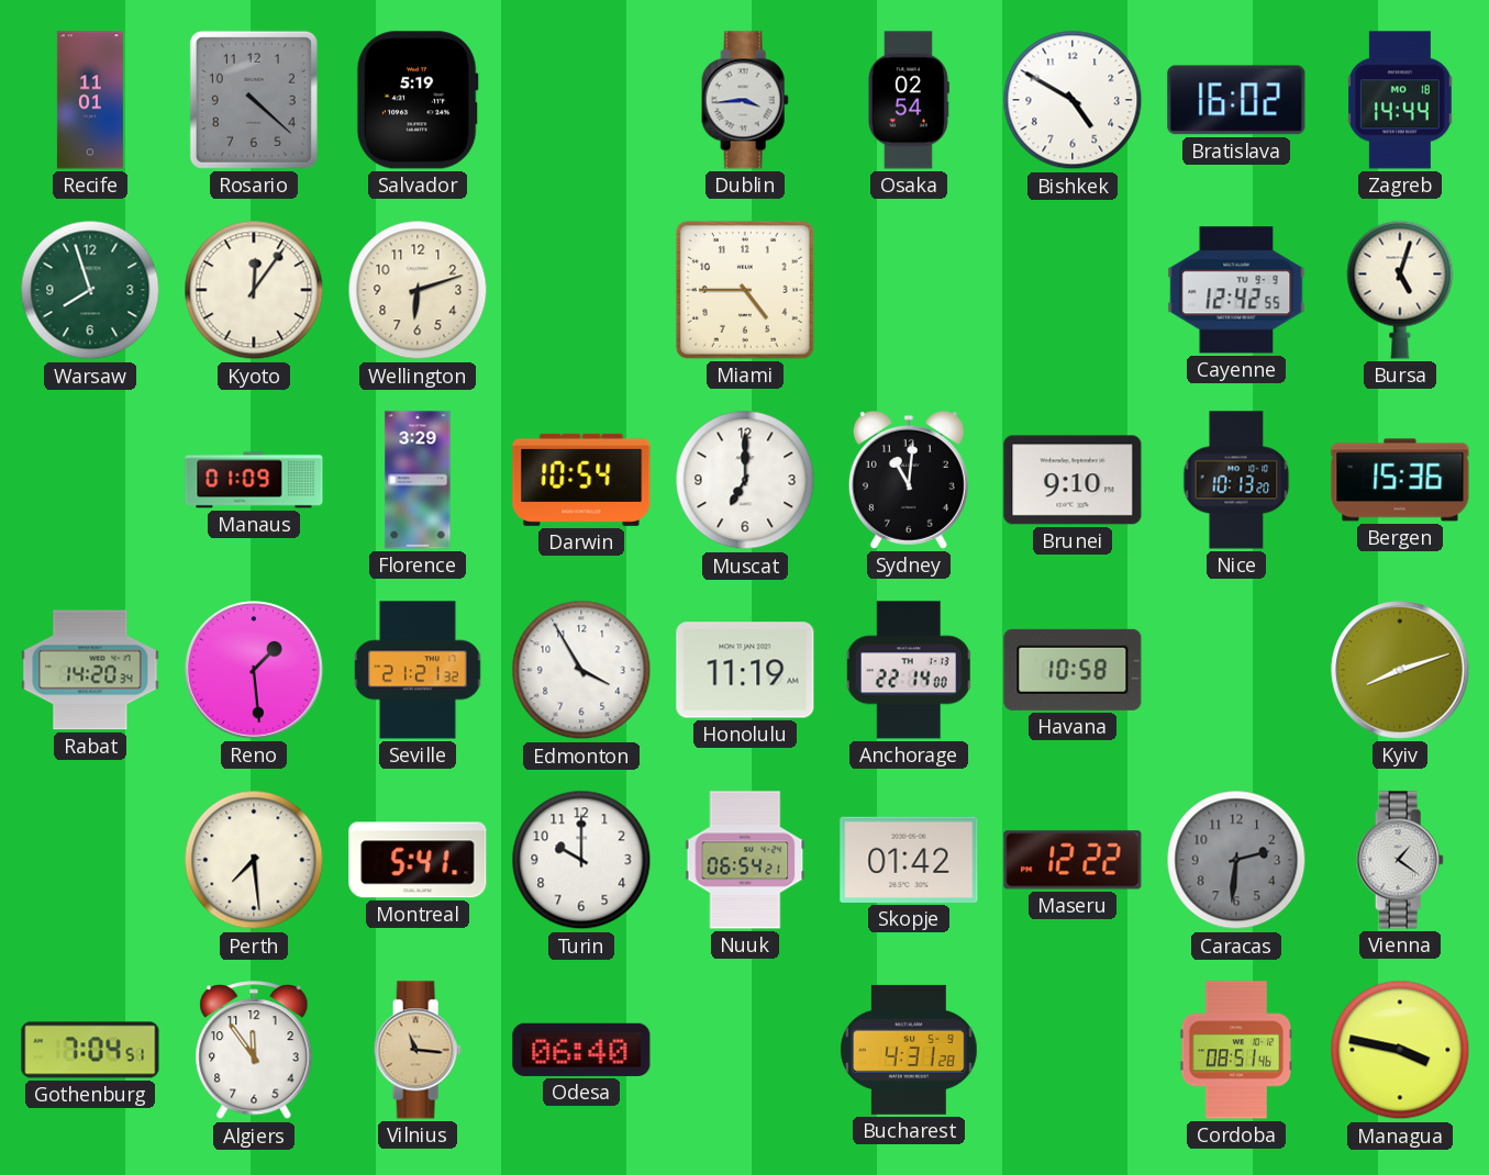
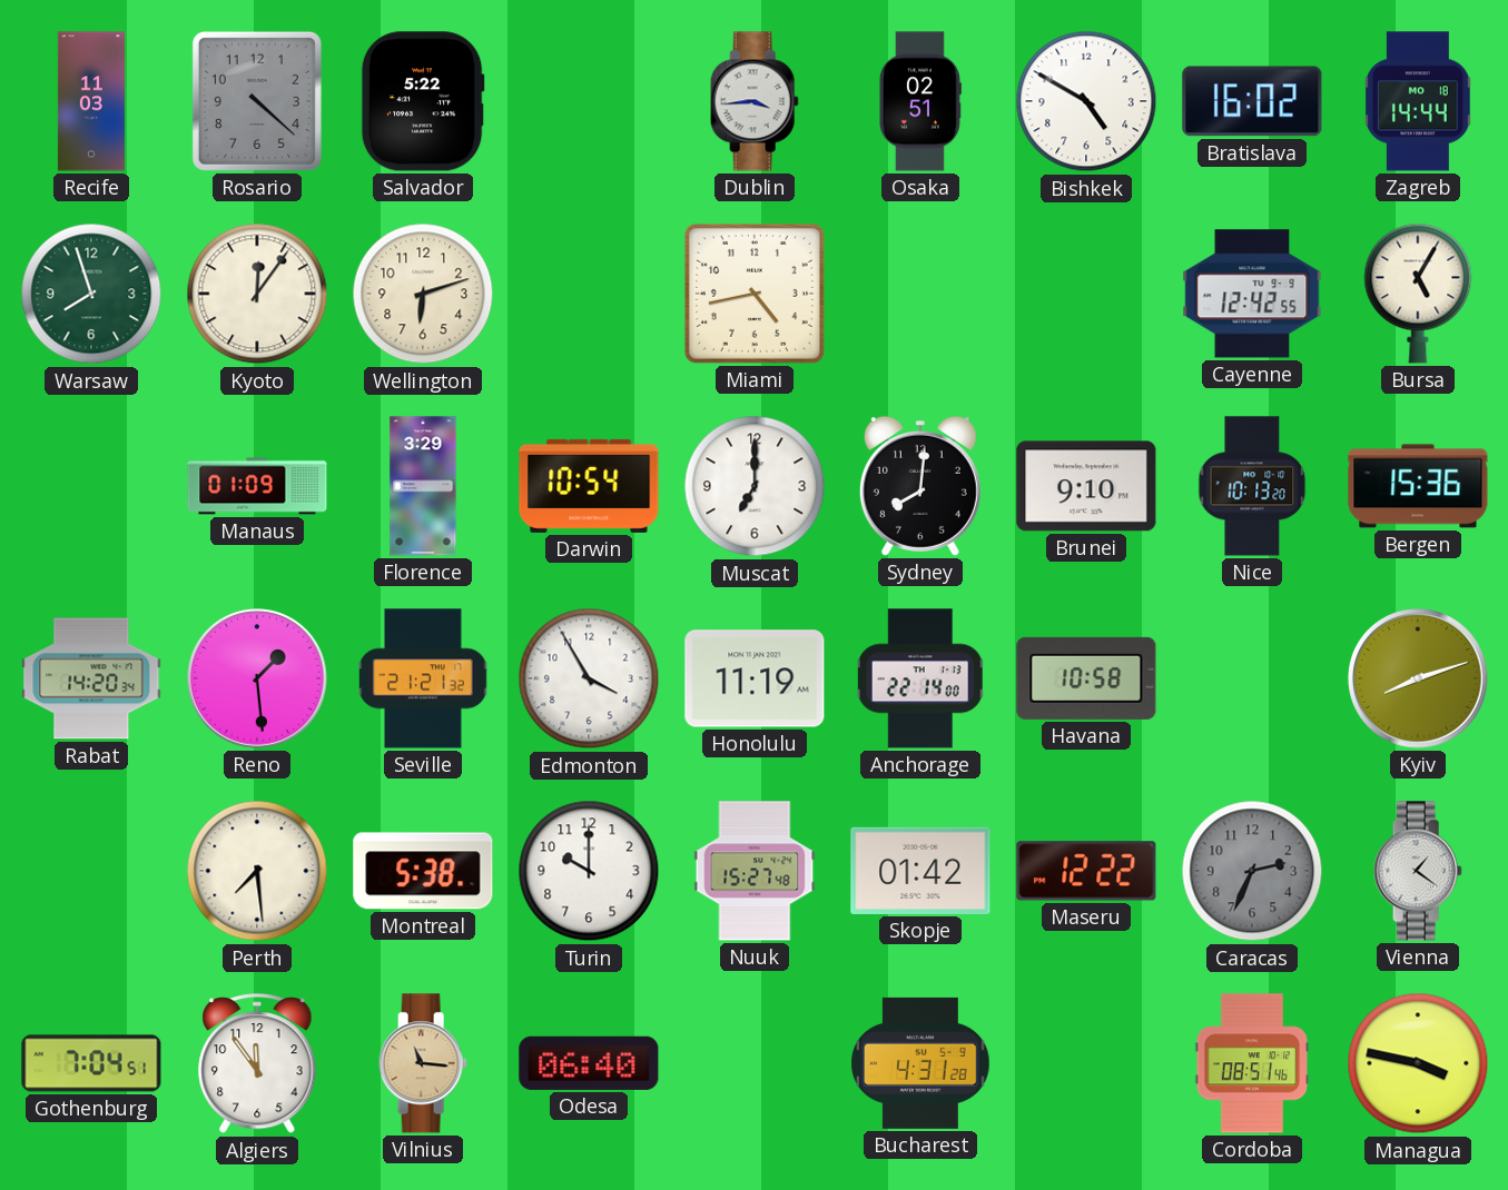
Recife: 11:01 -> 11:03 (91, 101)
Salvador: 5:19 -> 5:22 (423, 101)
Osaka: 02:54 -> 02:51 (920, 101)
Miami: 4:45 -> 4:43 (755, 294)
Bursa: 5:03 -> 5:05 (1418, 294)
Sydney: 11:01 -> 8:01 (920, 486)
Montreal: 5:41 -> 5:38 (423, 871)
Nuuk: 06:54 -> 15:27 (755, 871)
Caracas: 2:31 -> 2:34 (1252, 871)
